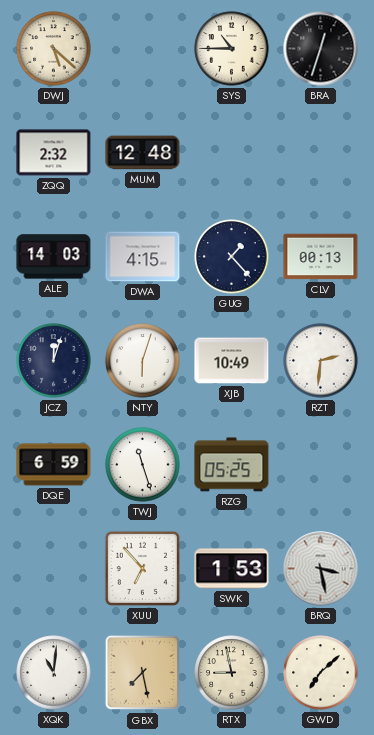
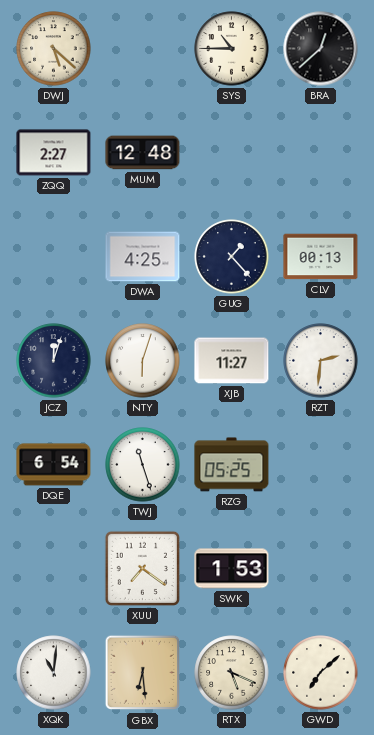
BRA: 12:33 -> 12:38 (321, 49)
ZQQ: 2:32 -> 2:27 (54, 153)
ALE: 14:03 -> none (54, 257)
DWA: 4:15 -> 4:25 (143, 257)
XJB: 10:49 -> 11:27 (232, 361)
DQE: 6:59 -> 6:54 (54, 465)
XUU: 6:53 -> 7:21 (142, 568)
BRQ: 3:28 -> none (321, 569)
GBX: 7:28 -> 6:29 (143, 673)
RTX: 8:58 -> 5:19 (232, 673)
